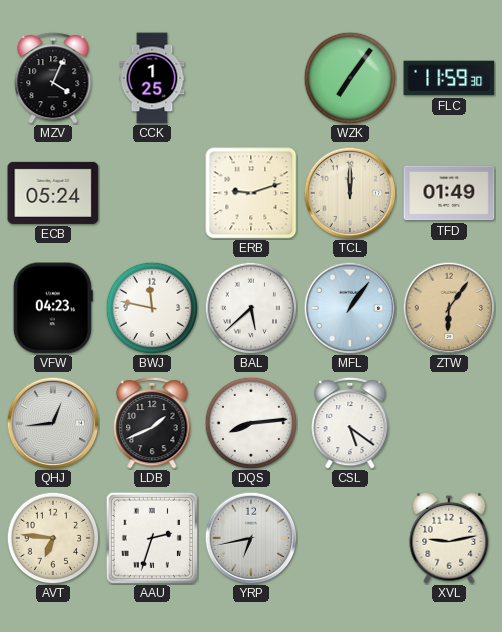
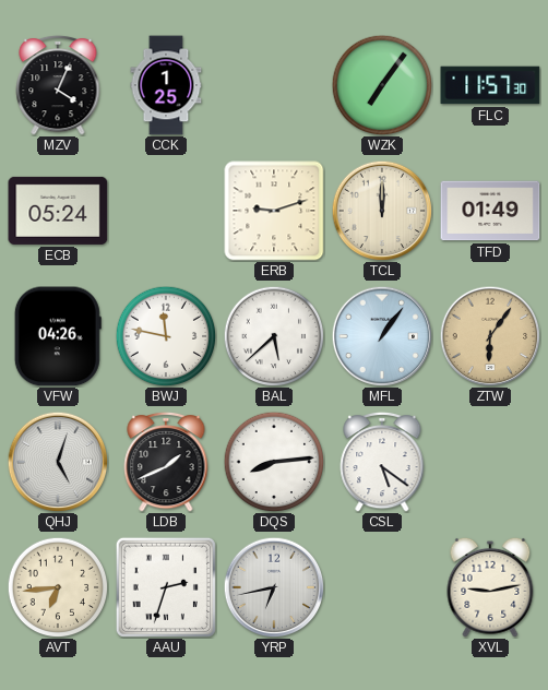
FLC: 11:59 -> 11:57 (490, 85)
VFW: 04:23 -> 04:26 (58, 336)
QHJ: 12:44 -> 5:03 (58, 462)
AVT: 6:46 -> 6:44 (58, 587)
